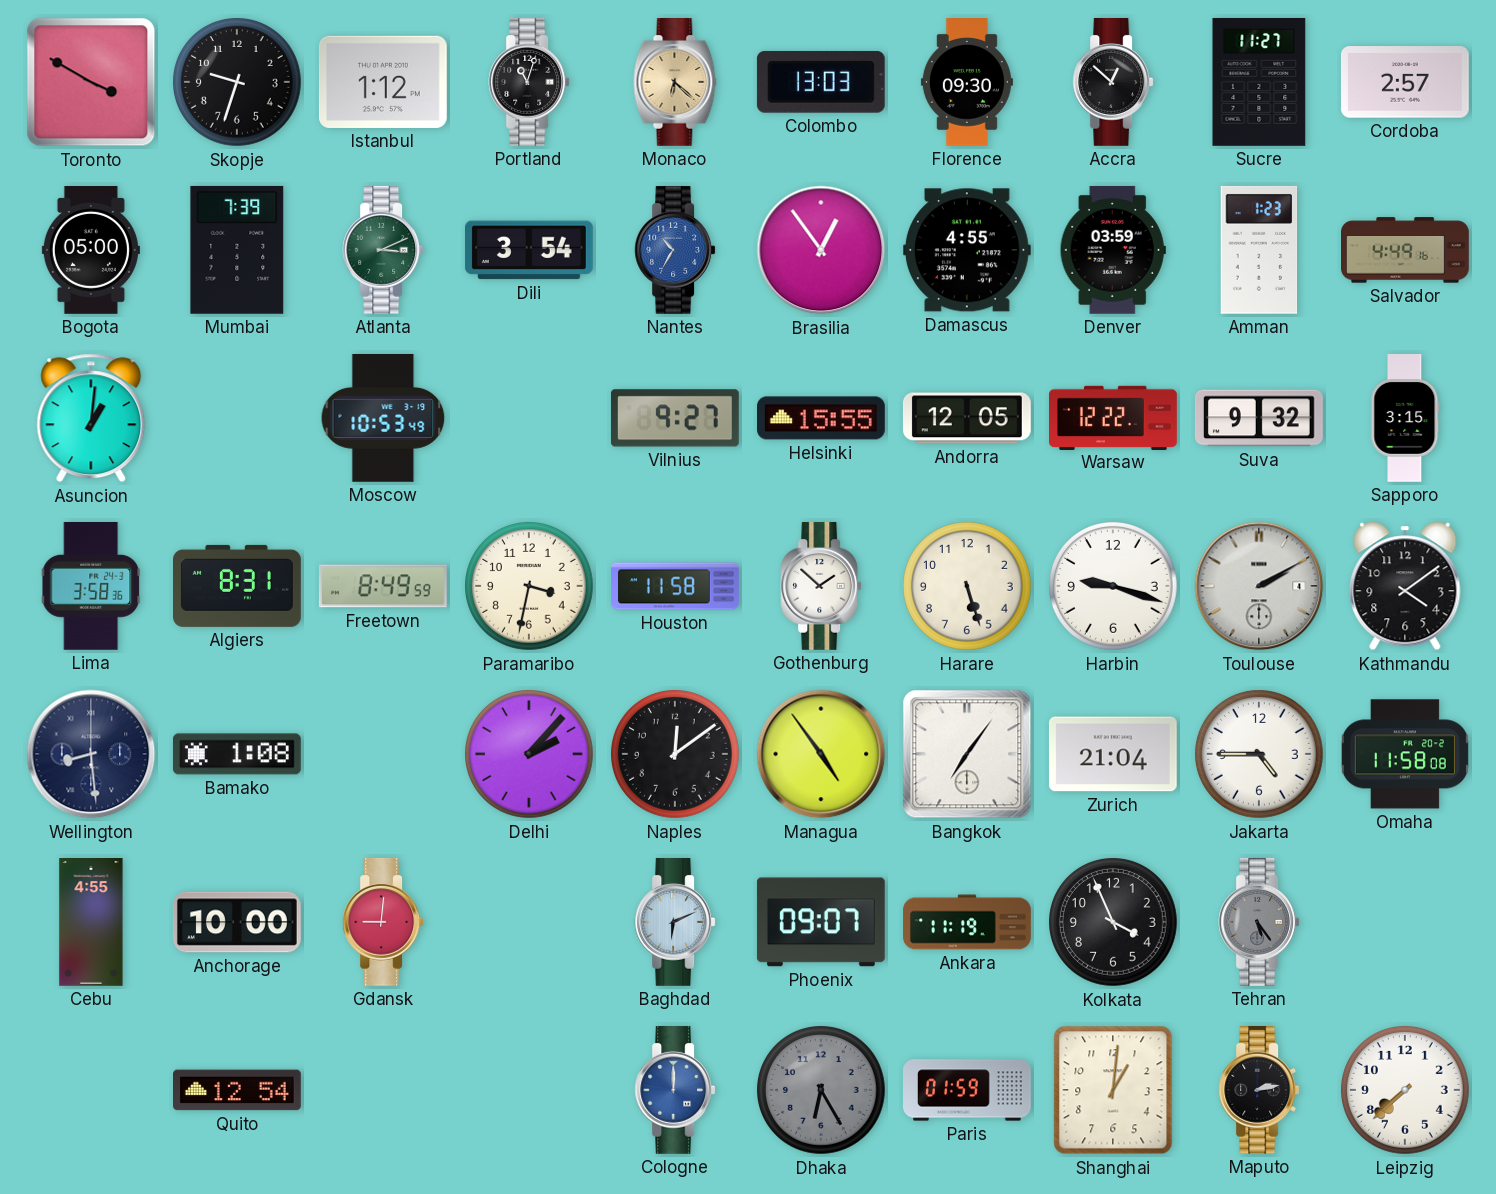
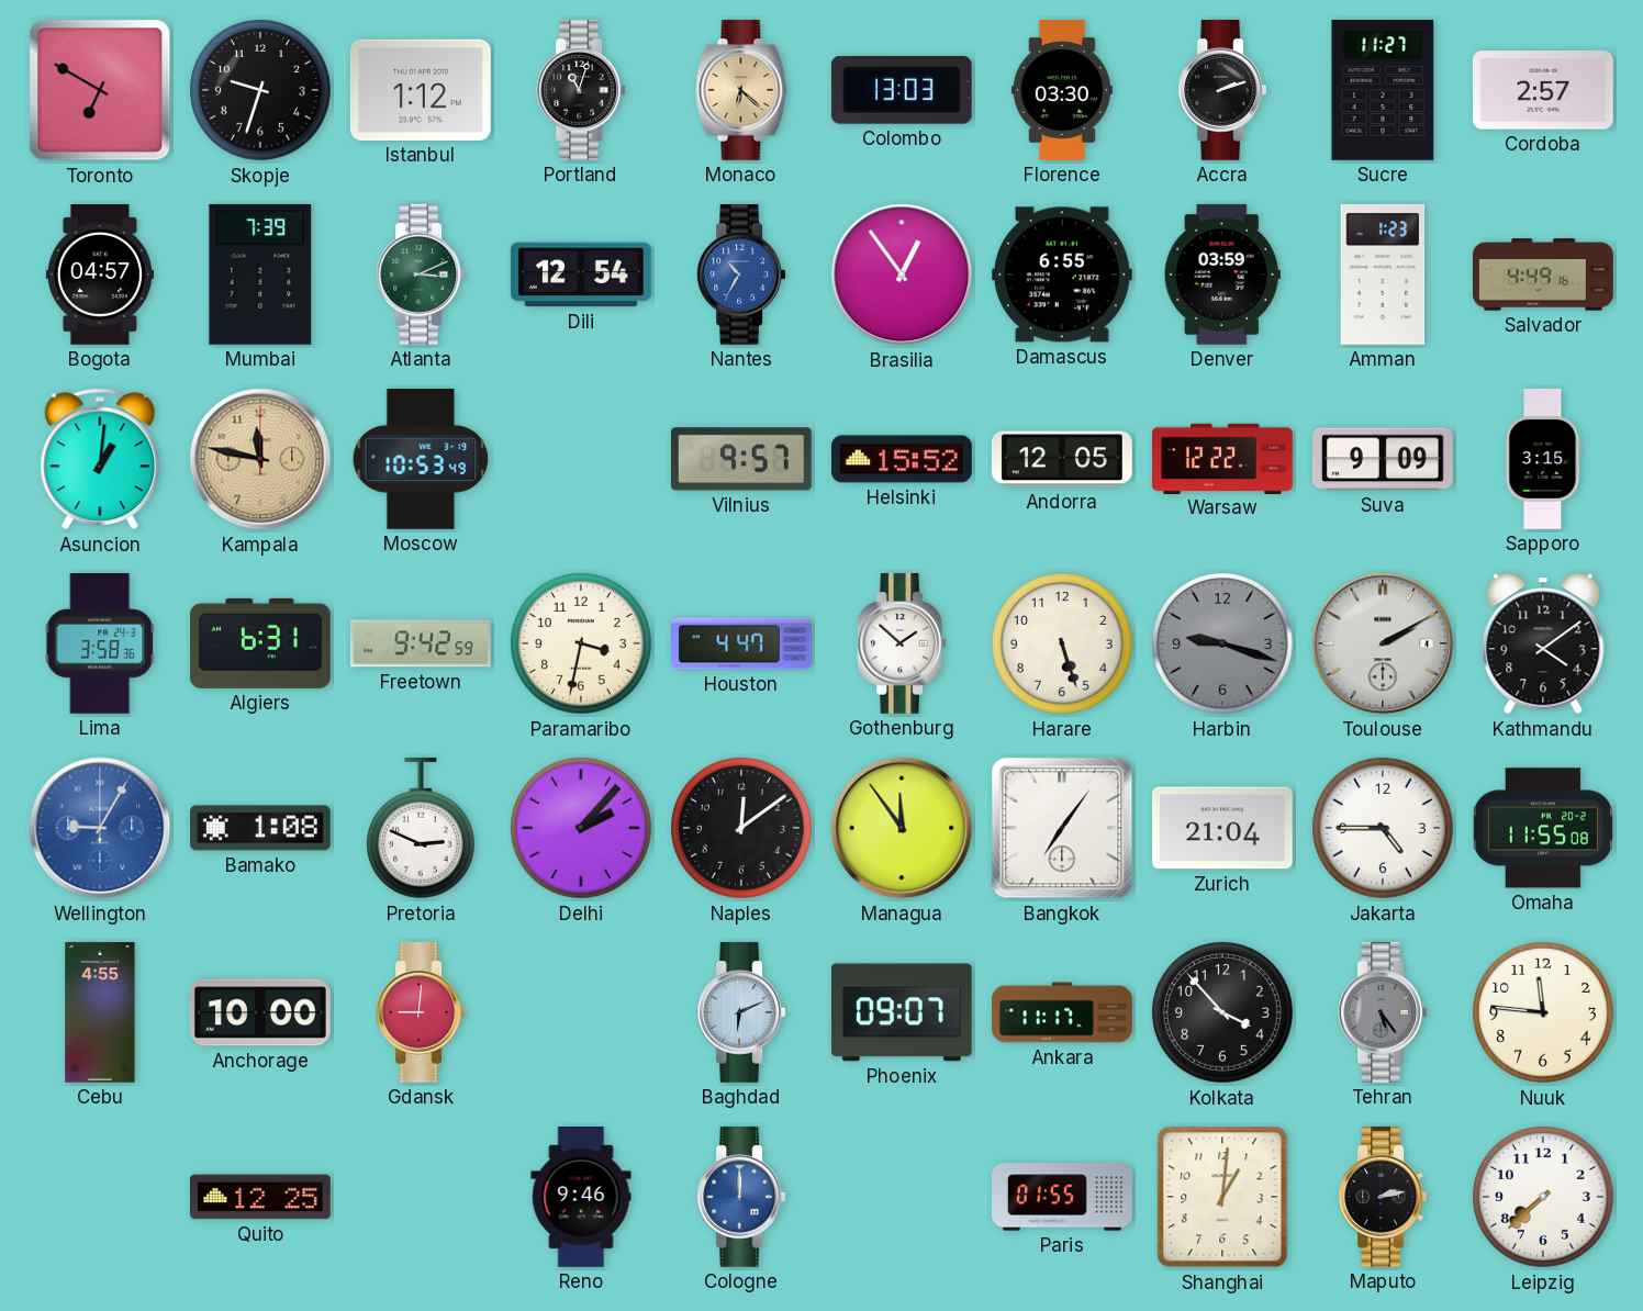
Toronto: 3:50 -> 6:50 (100, 90)
Florence: 09:30 -> 03:30 (1062, 91)
Accra: 12:52 -> 2:12 (1222, 90)
Bogota: 05:00 -> 04:57 (100, 276)
Dili: 3:54 -> 12:54 (581, 274)
Damascus: 4:55 -> 6:55 (1062, 274)
Kampala: none -> 11:47 (260, 459)
Vilnius: 9:27 -> 9:57 (741, 459)
Helsinki: 15:55 -> 15:52 (903, 459)
Suva: 9:32 -> 9:09 (1383, 459)
Algiers: 8:31 -> 6:31 (261, 643)
Freetown: 8:49 -> 9:42 (421, 643)
Houston: 11:58 -> 4:47 (742, 643)
Harbin dial: white -> grey (1223, 645)
Wellington: 8:29 -> 9:05 (100, 828)
Wellington dial: navy -> blue (100, 828)
Pretoria: none -> 2:49 (421, 828)
Managua: 4:54 -> 11:54 (902, 828)
Omaha: 11:58 -> 11:55 (1543, 828)
Ankara: 11:19 -> 11:17 (1062, 1012)
Kolkata: 3:56 -> 3:53 (1223, 1013)
Nuuk: none -> 11:46 (1544, 1013)
Quito: 12:54 -> 12:25 (261, 1197)
Reno: none -> 9:46 (581, 1198)
Dhaka: 6:25 -> none (822, 1091)
Paris: 01:59 -> 01:55 (1063, 1197)
